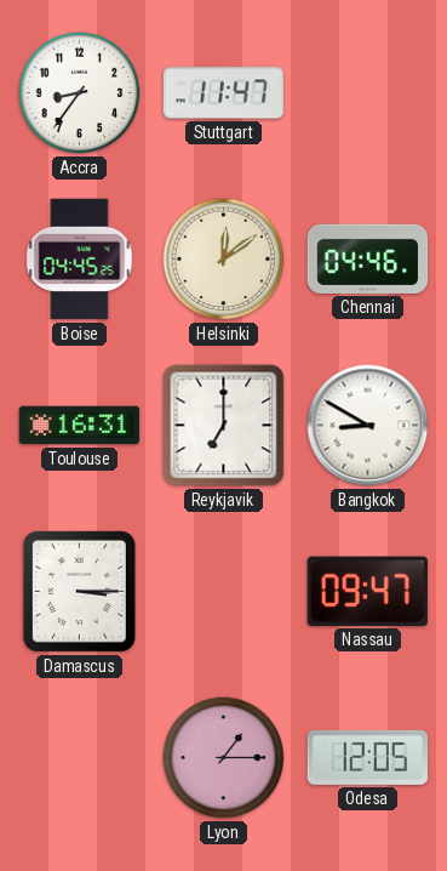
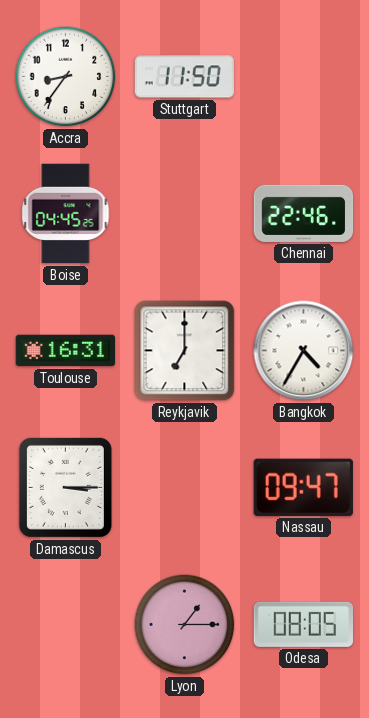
Stuttgart: 11:47 -> 11:50 (184, 77)
Helsinki: 12:09 -> none (224, 260)
Chennai: 04:46 -> 22:46 (304, 213)
Bangkok: 8:50 -> 4:35 (304, 351)
Odesa: 12:05 -> 08:05 (303, 624)
